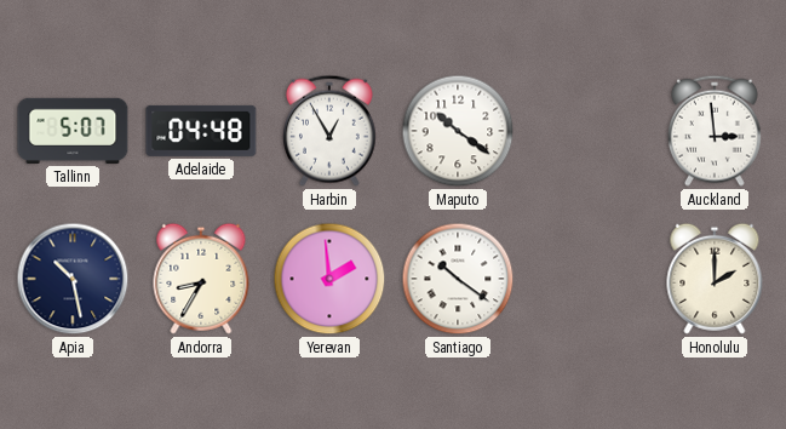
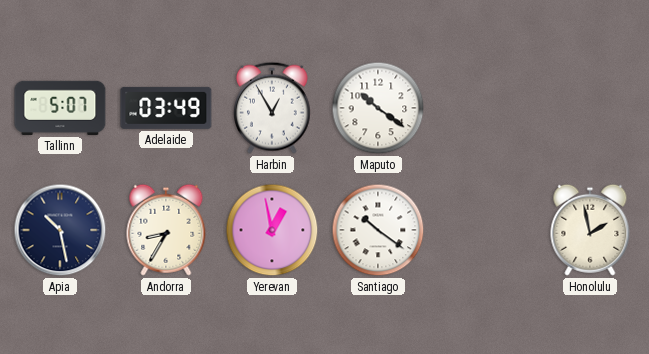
Adelaide: 04:48 -> 03:49 (166, 108)
Auckland: 2:59 -> none (715, 131)
Yerevan: 1:59 -> 12:58 (272, 230)
Honolulu: 2:00 -> 1:58 (590, 230)
